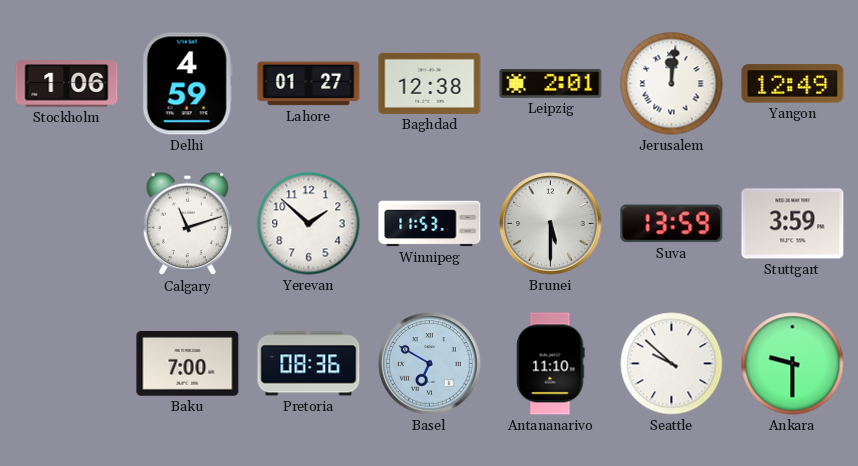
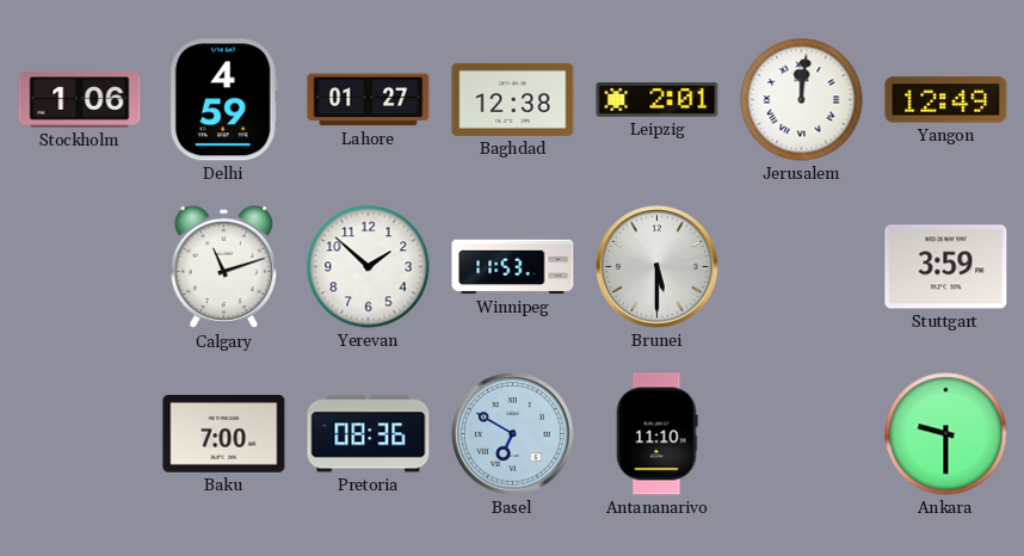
Suva: 13:59 -> none (672, 224)
Seattle: 9:52 -> none (672, 364)
